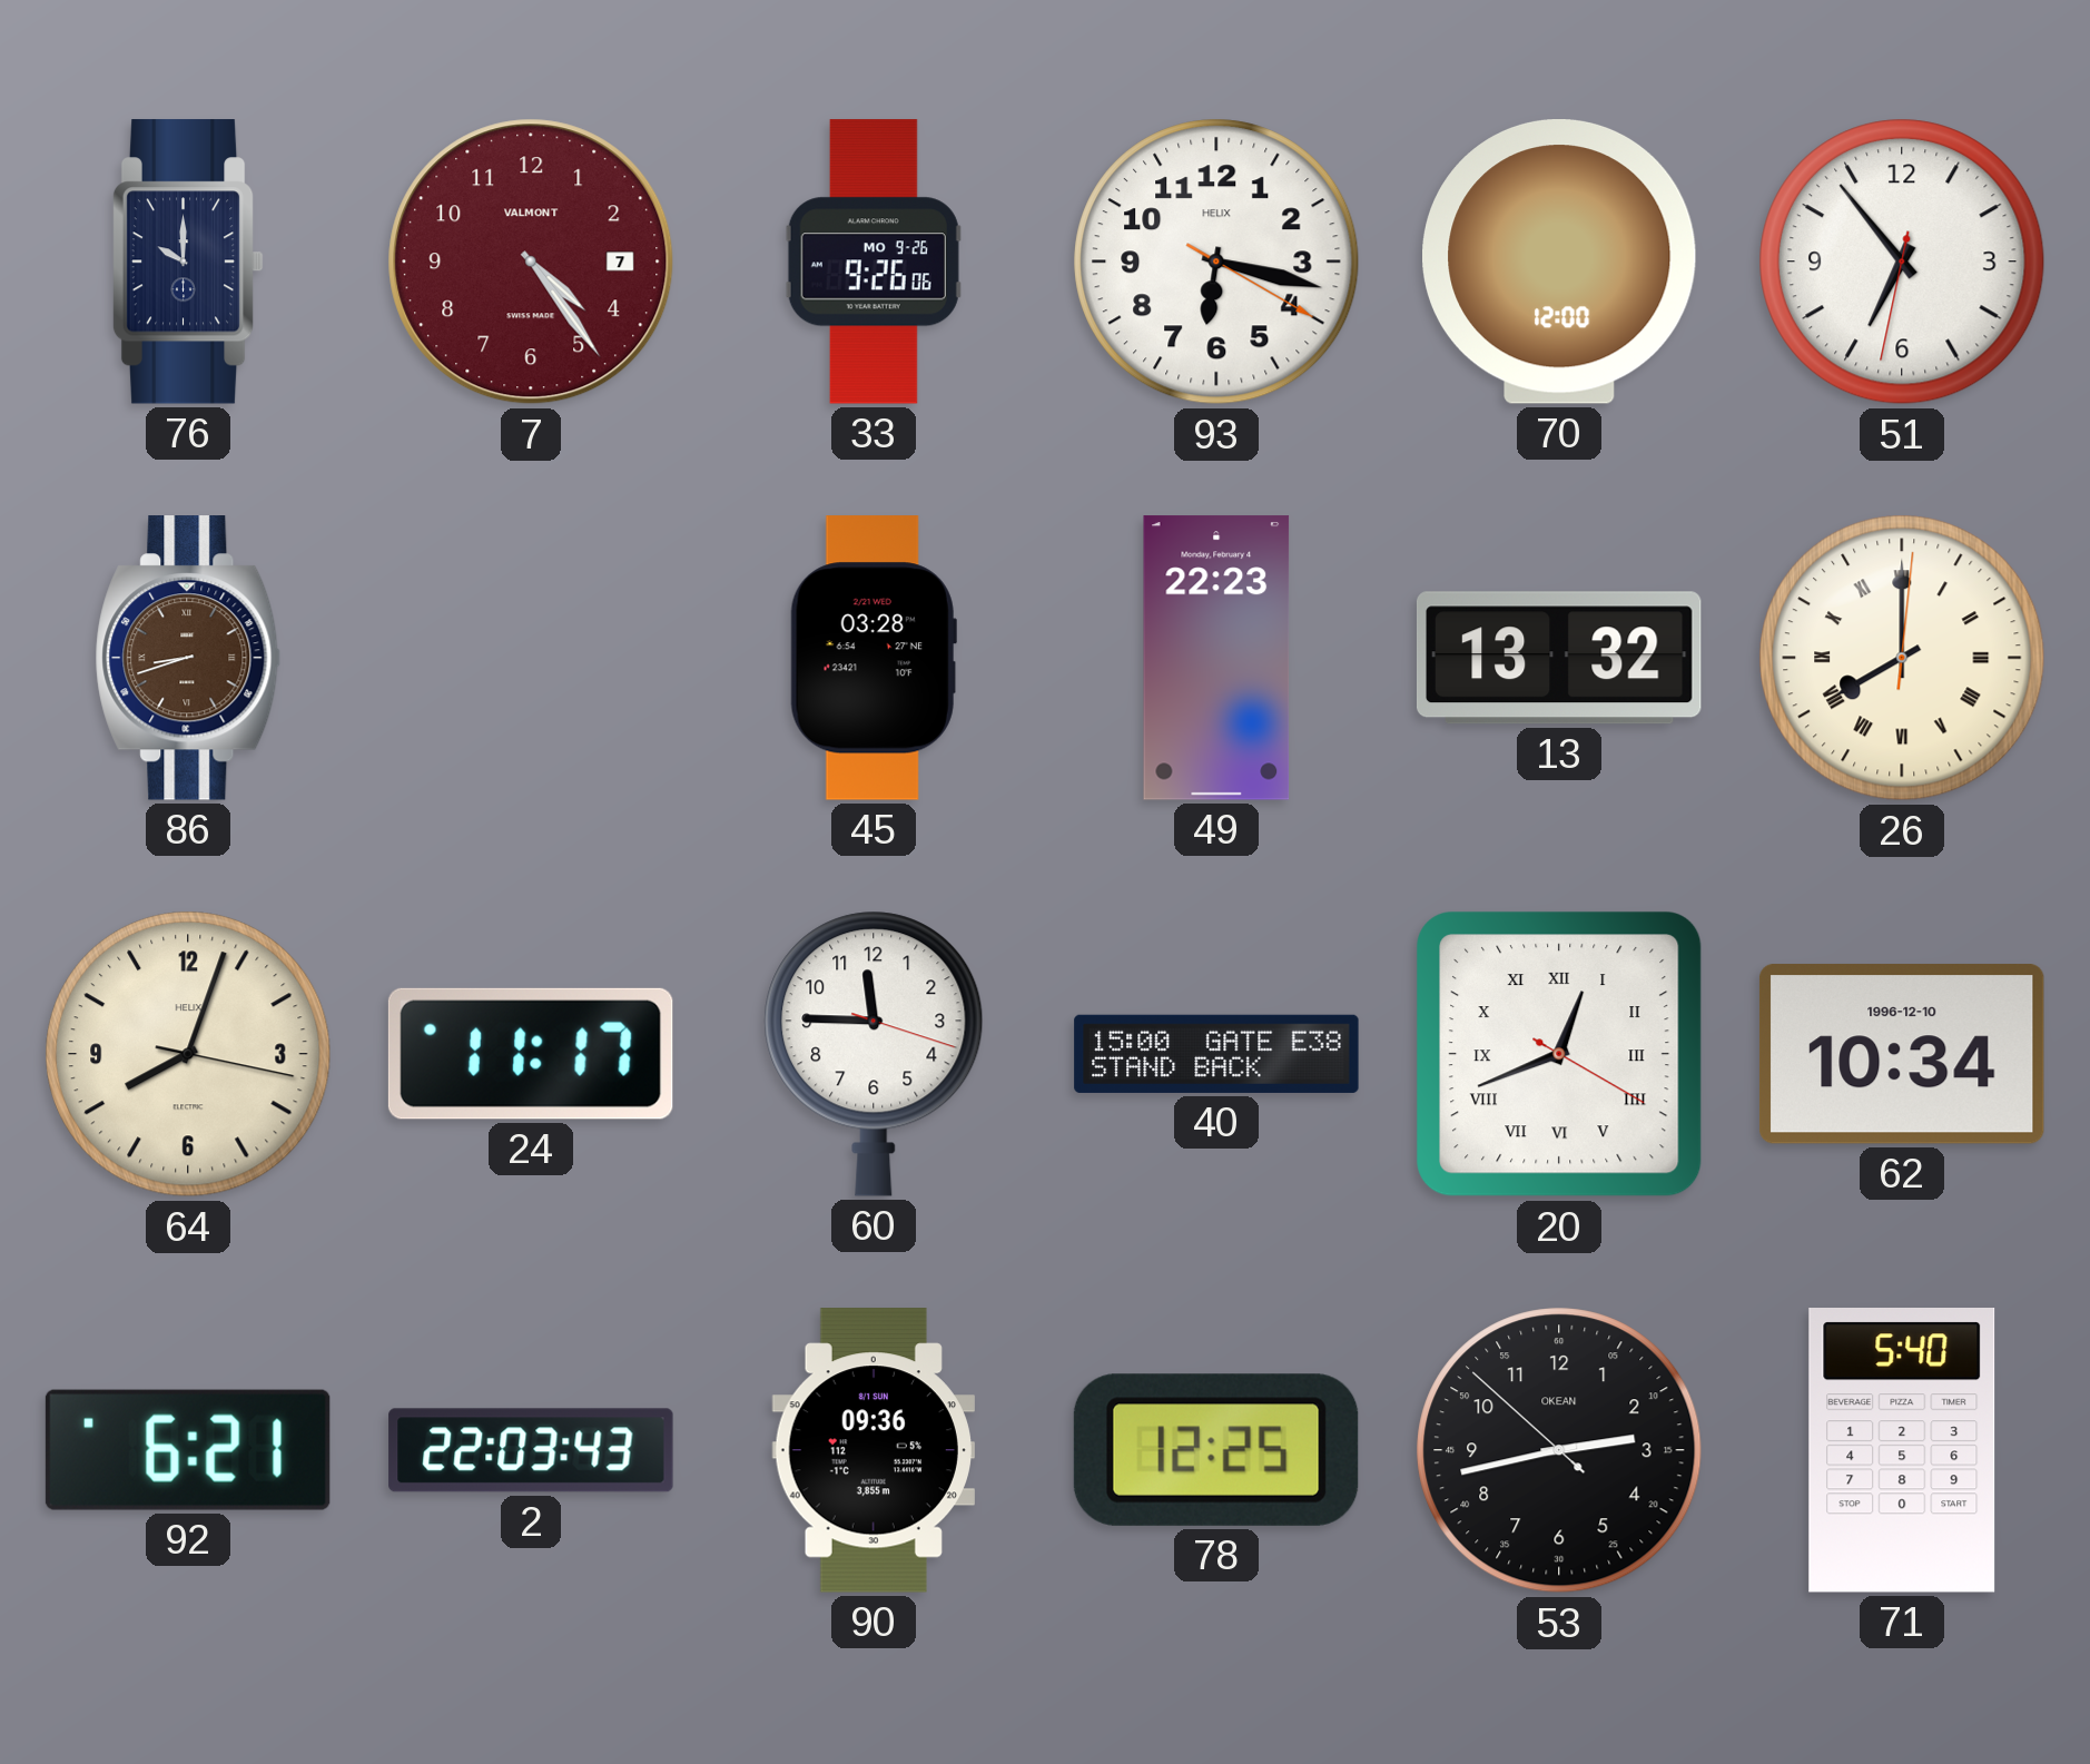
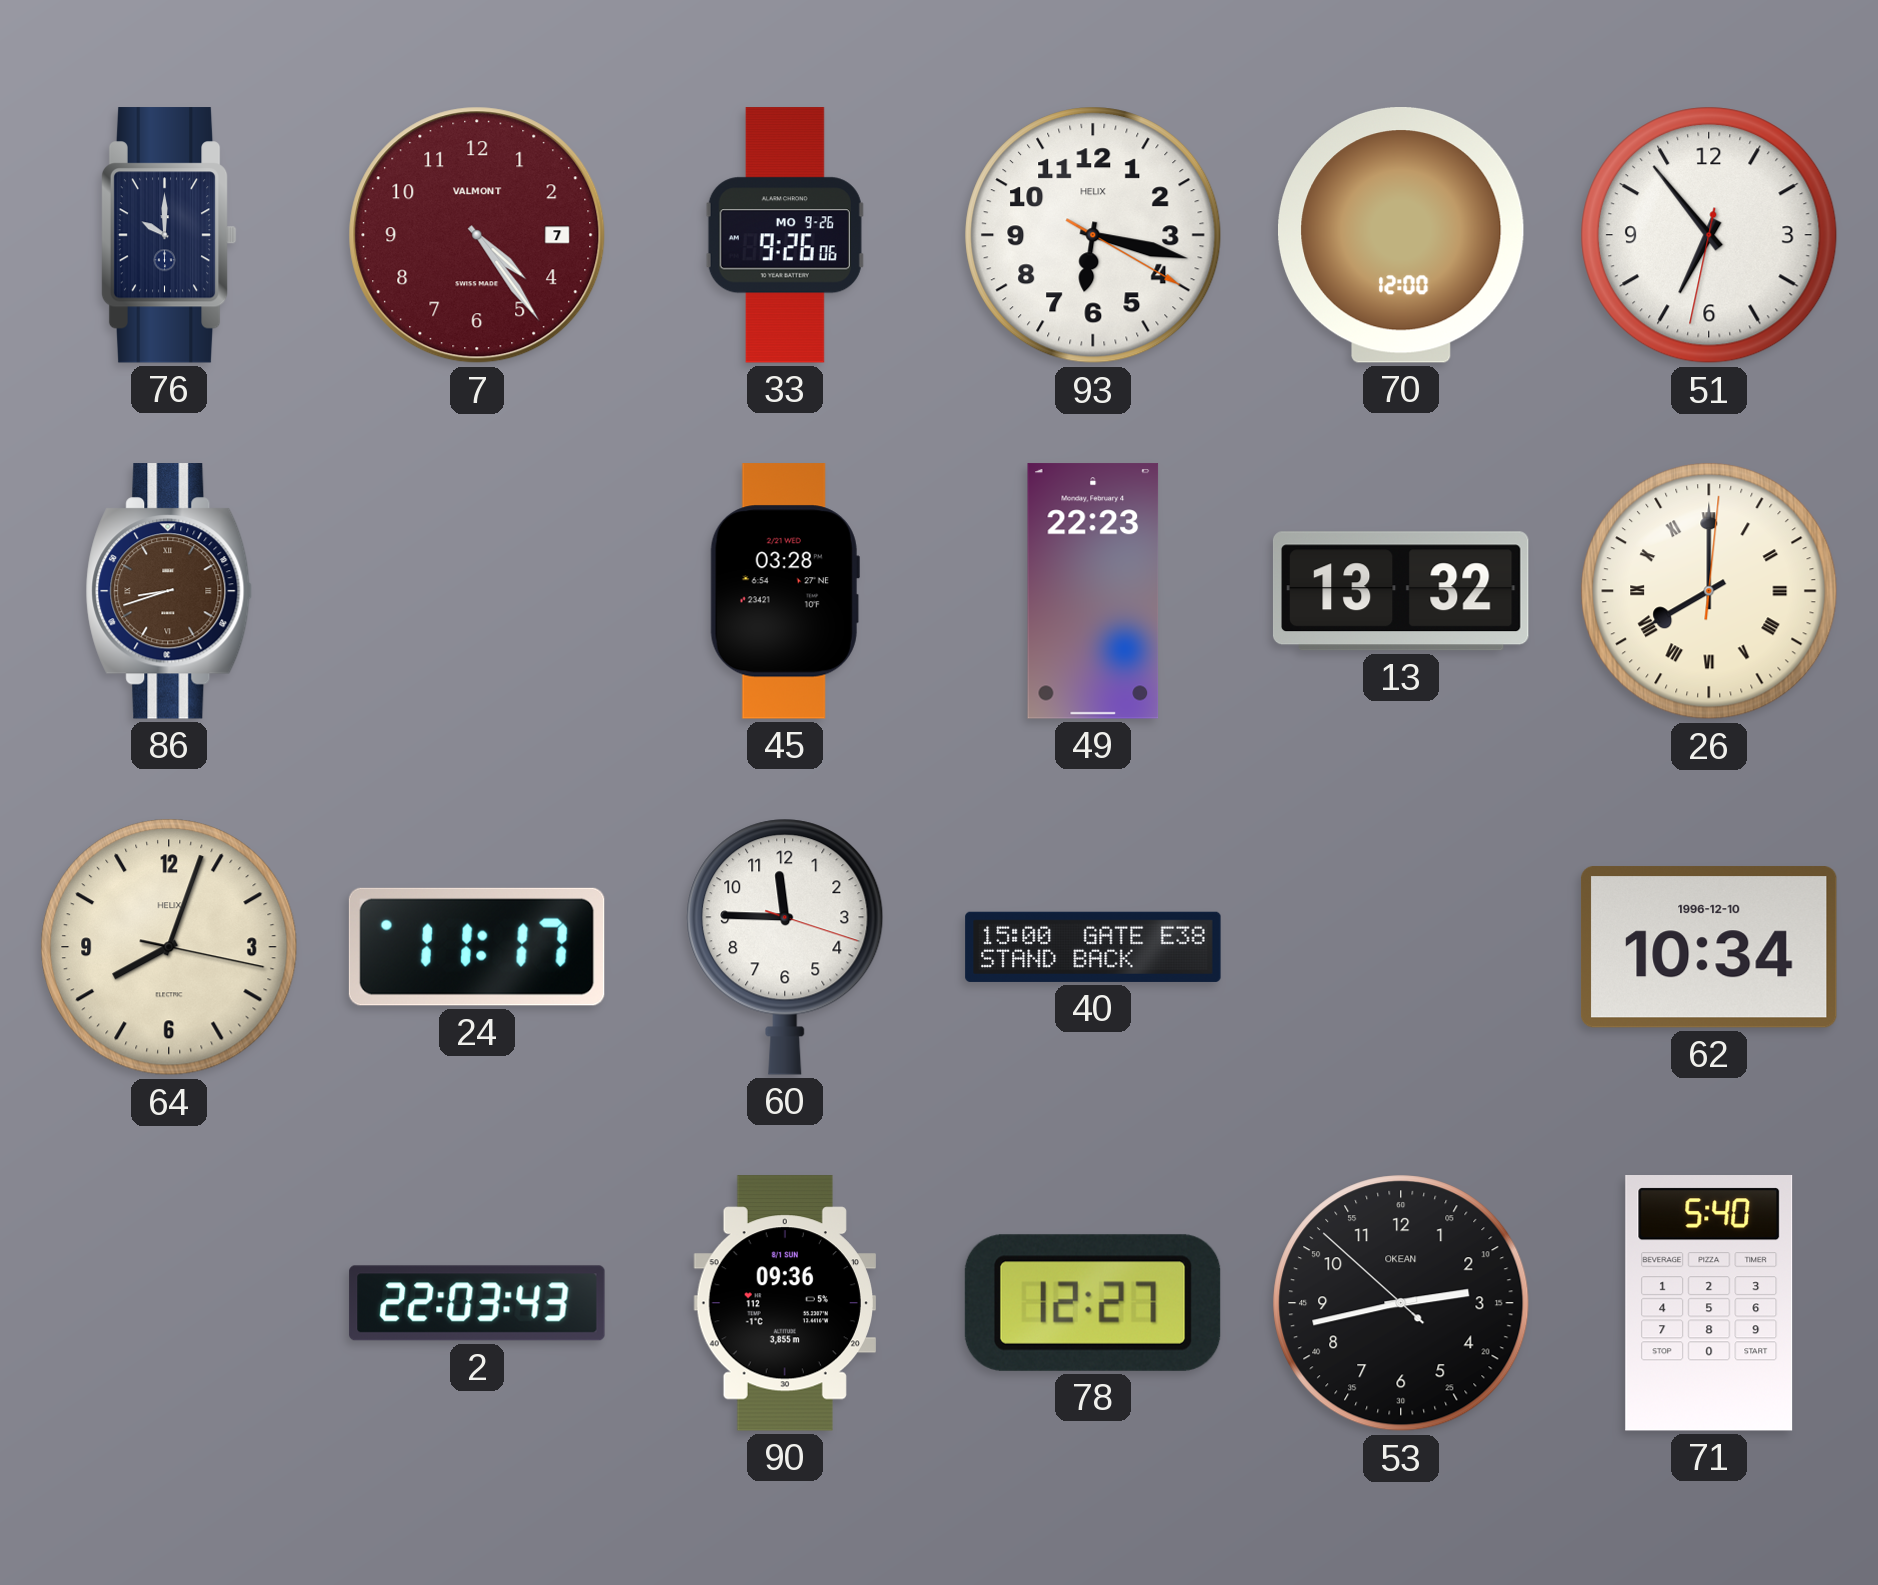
20: 12:41 -> none (1559, 1054)
92: 6:21 -> none (188, 1450)
78: 12:25 -> 12:27 (1093, 1303)
